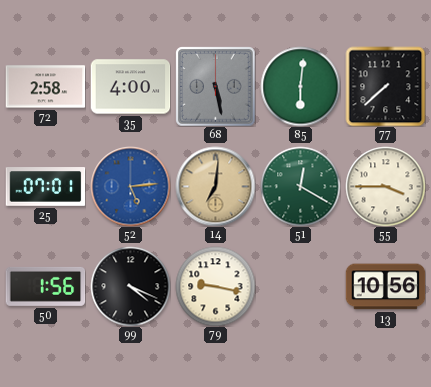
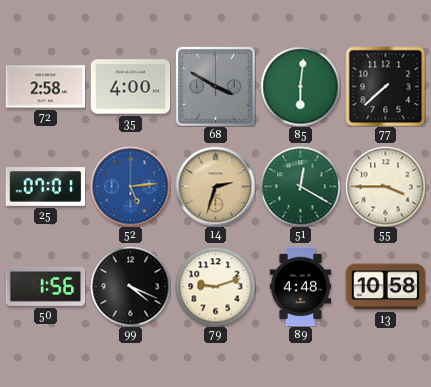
68: 5:28 -> 3:50 (215, 86)
14: 7:01 -> 2:33 (215, 186)
79: 9:17 -> 9:12 (215, 286)
89: none -> 4:48 (301, 286)
13: 10:56 -> 10:58 (385, 287)
